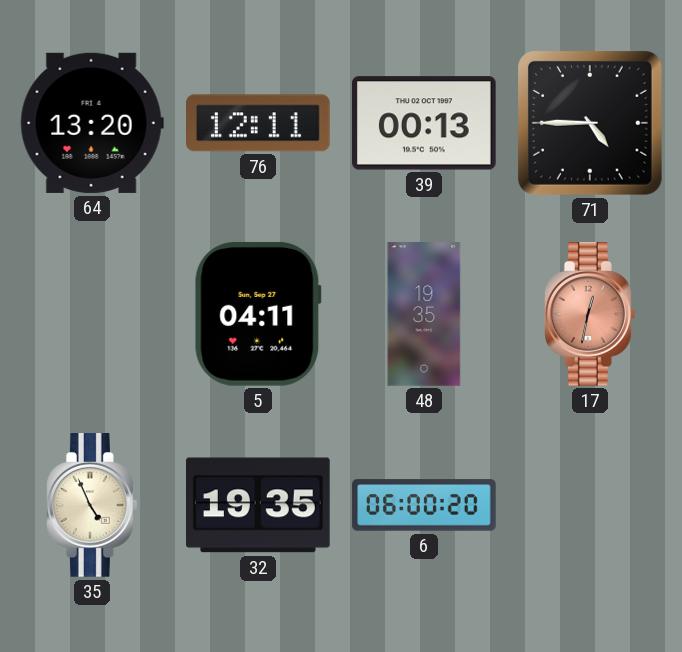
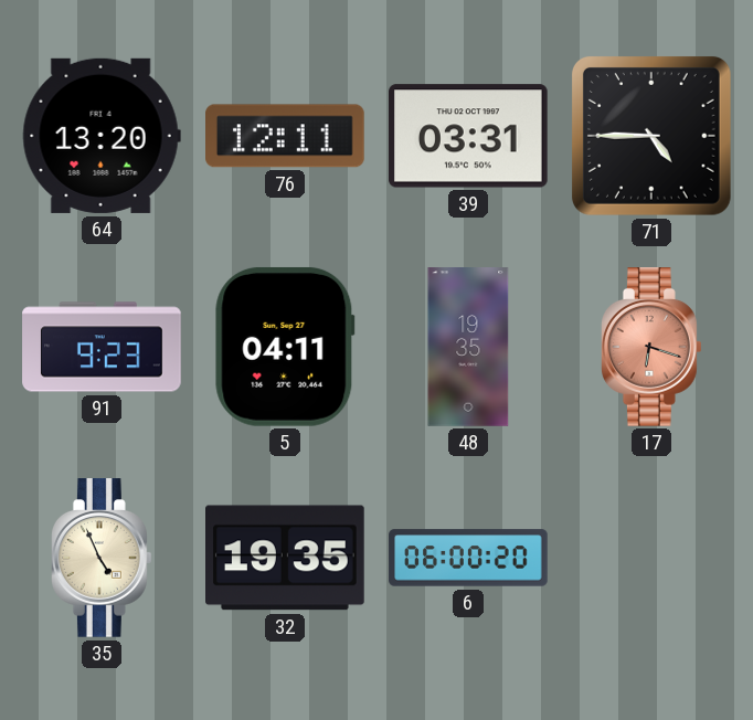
39: 00:13 -> 03:31 (469, 136)
91: none -> 9:23 (102, 347)
17: 12:32 -> 6:18 (653, 347)
